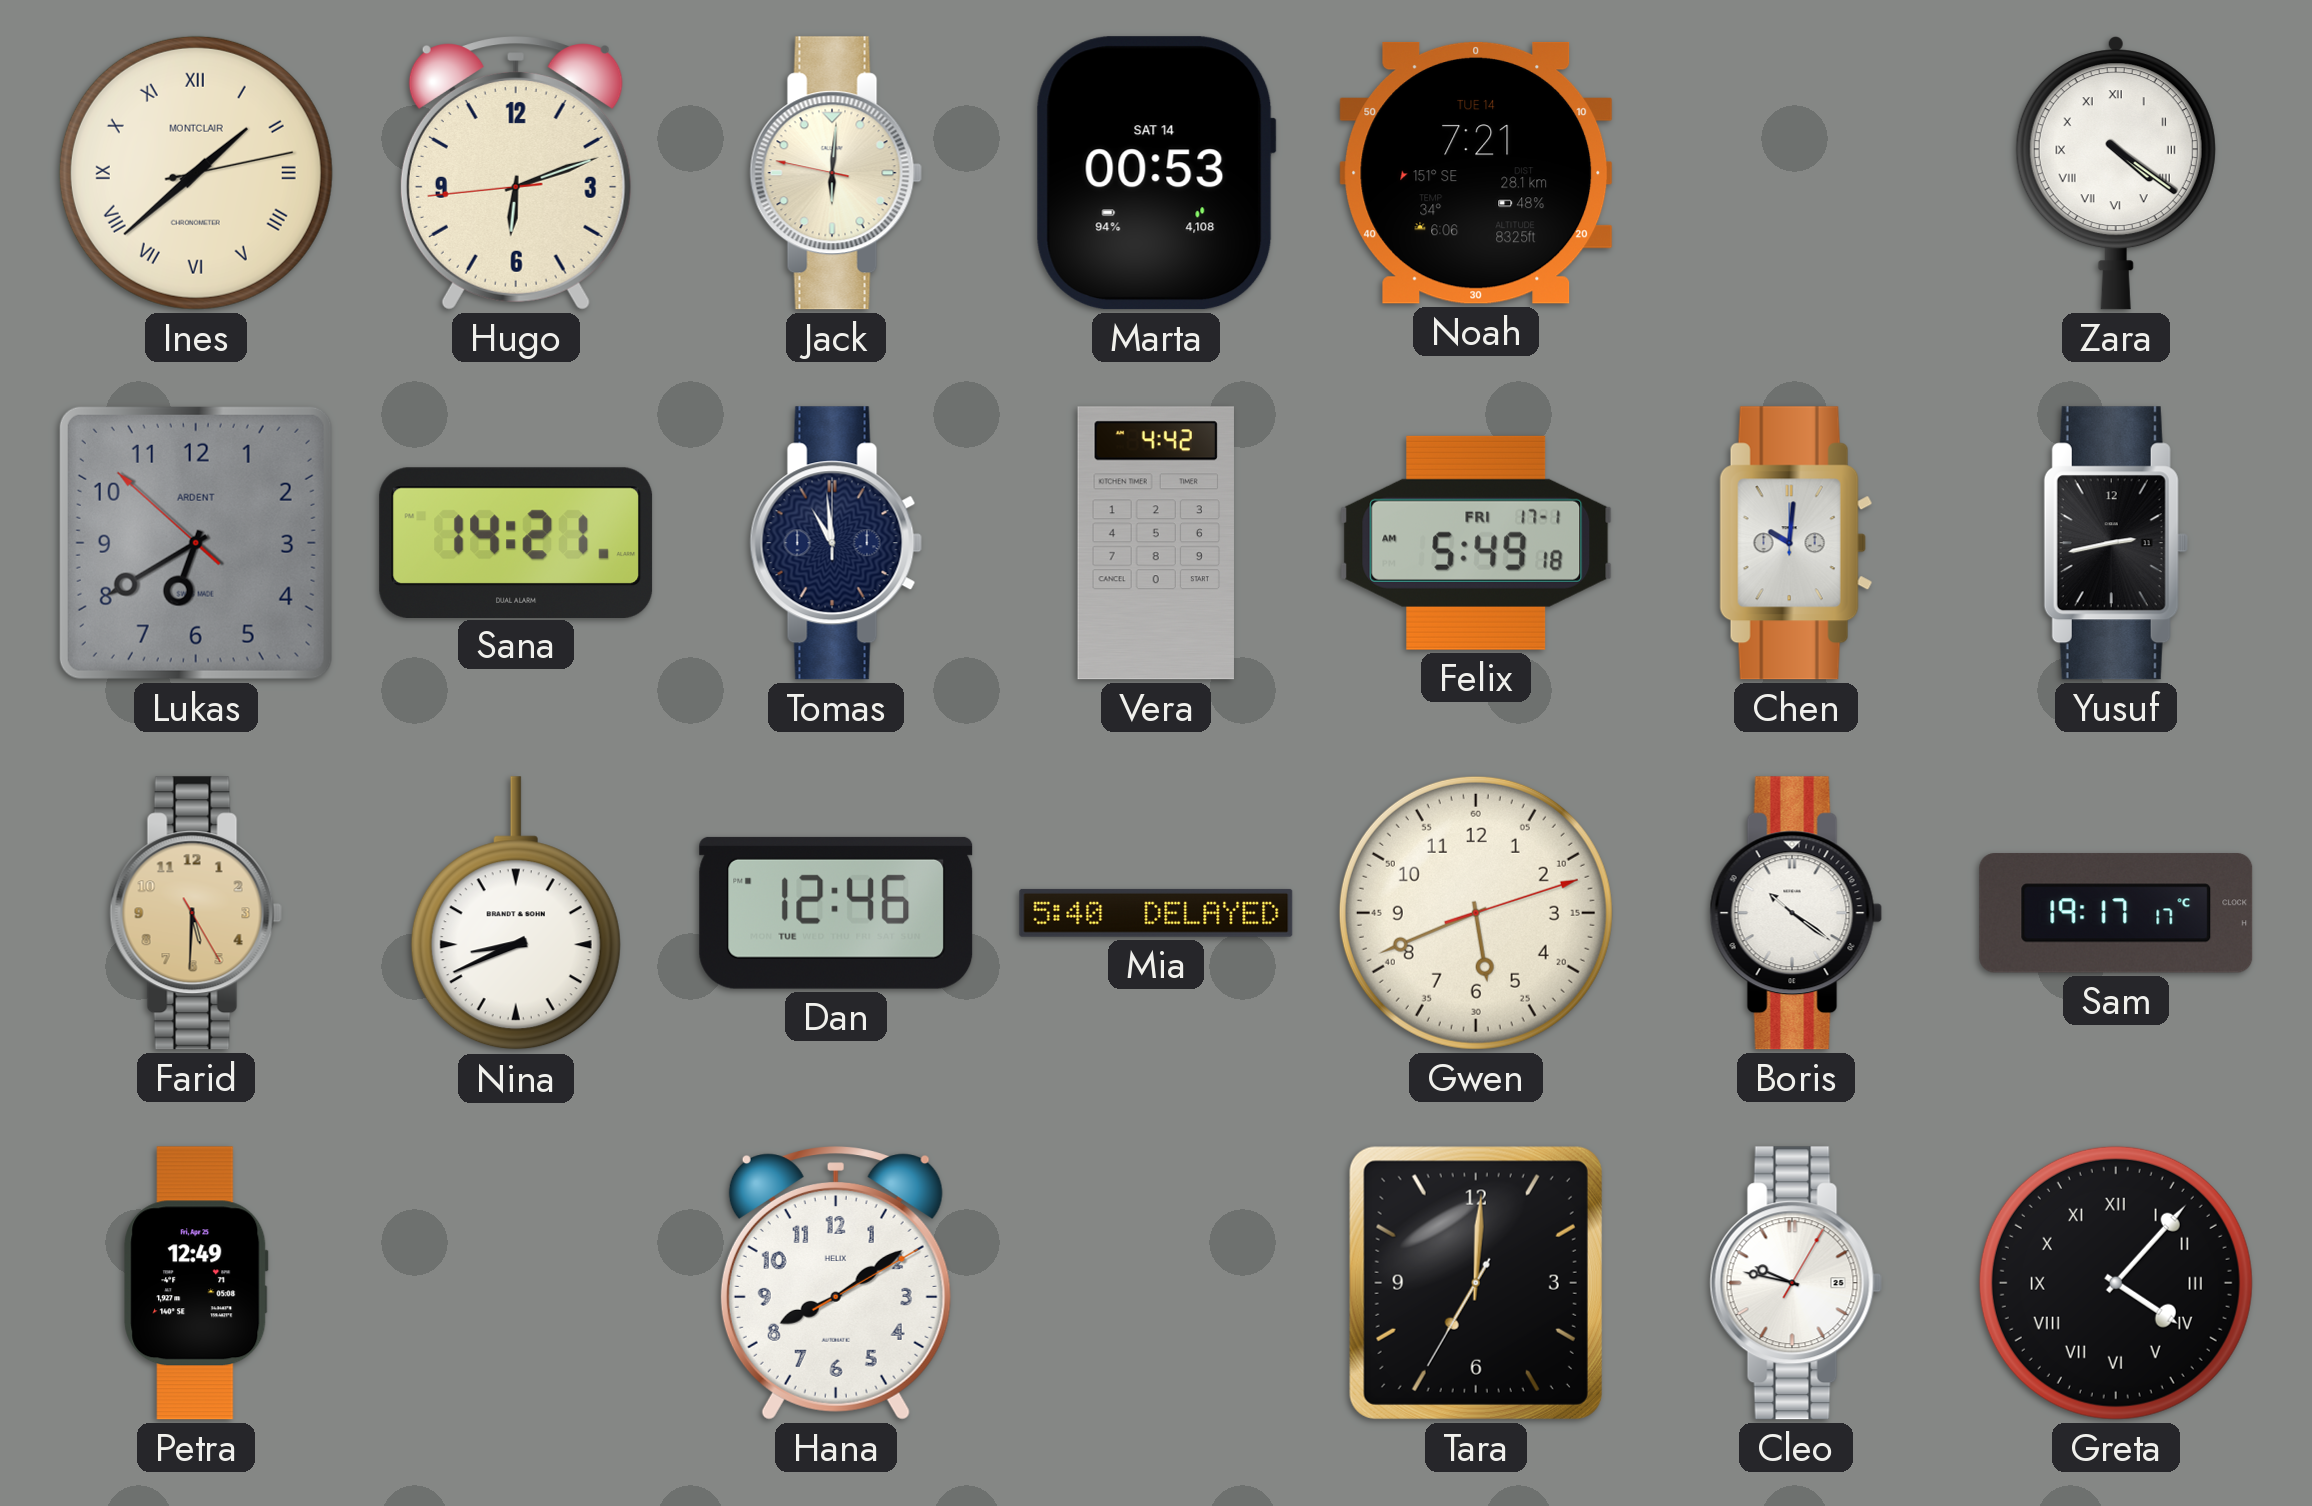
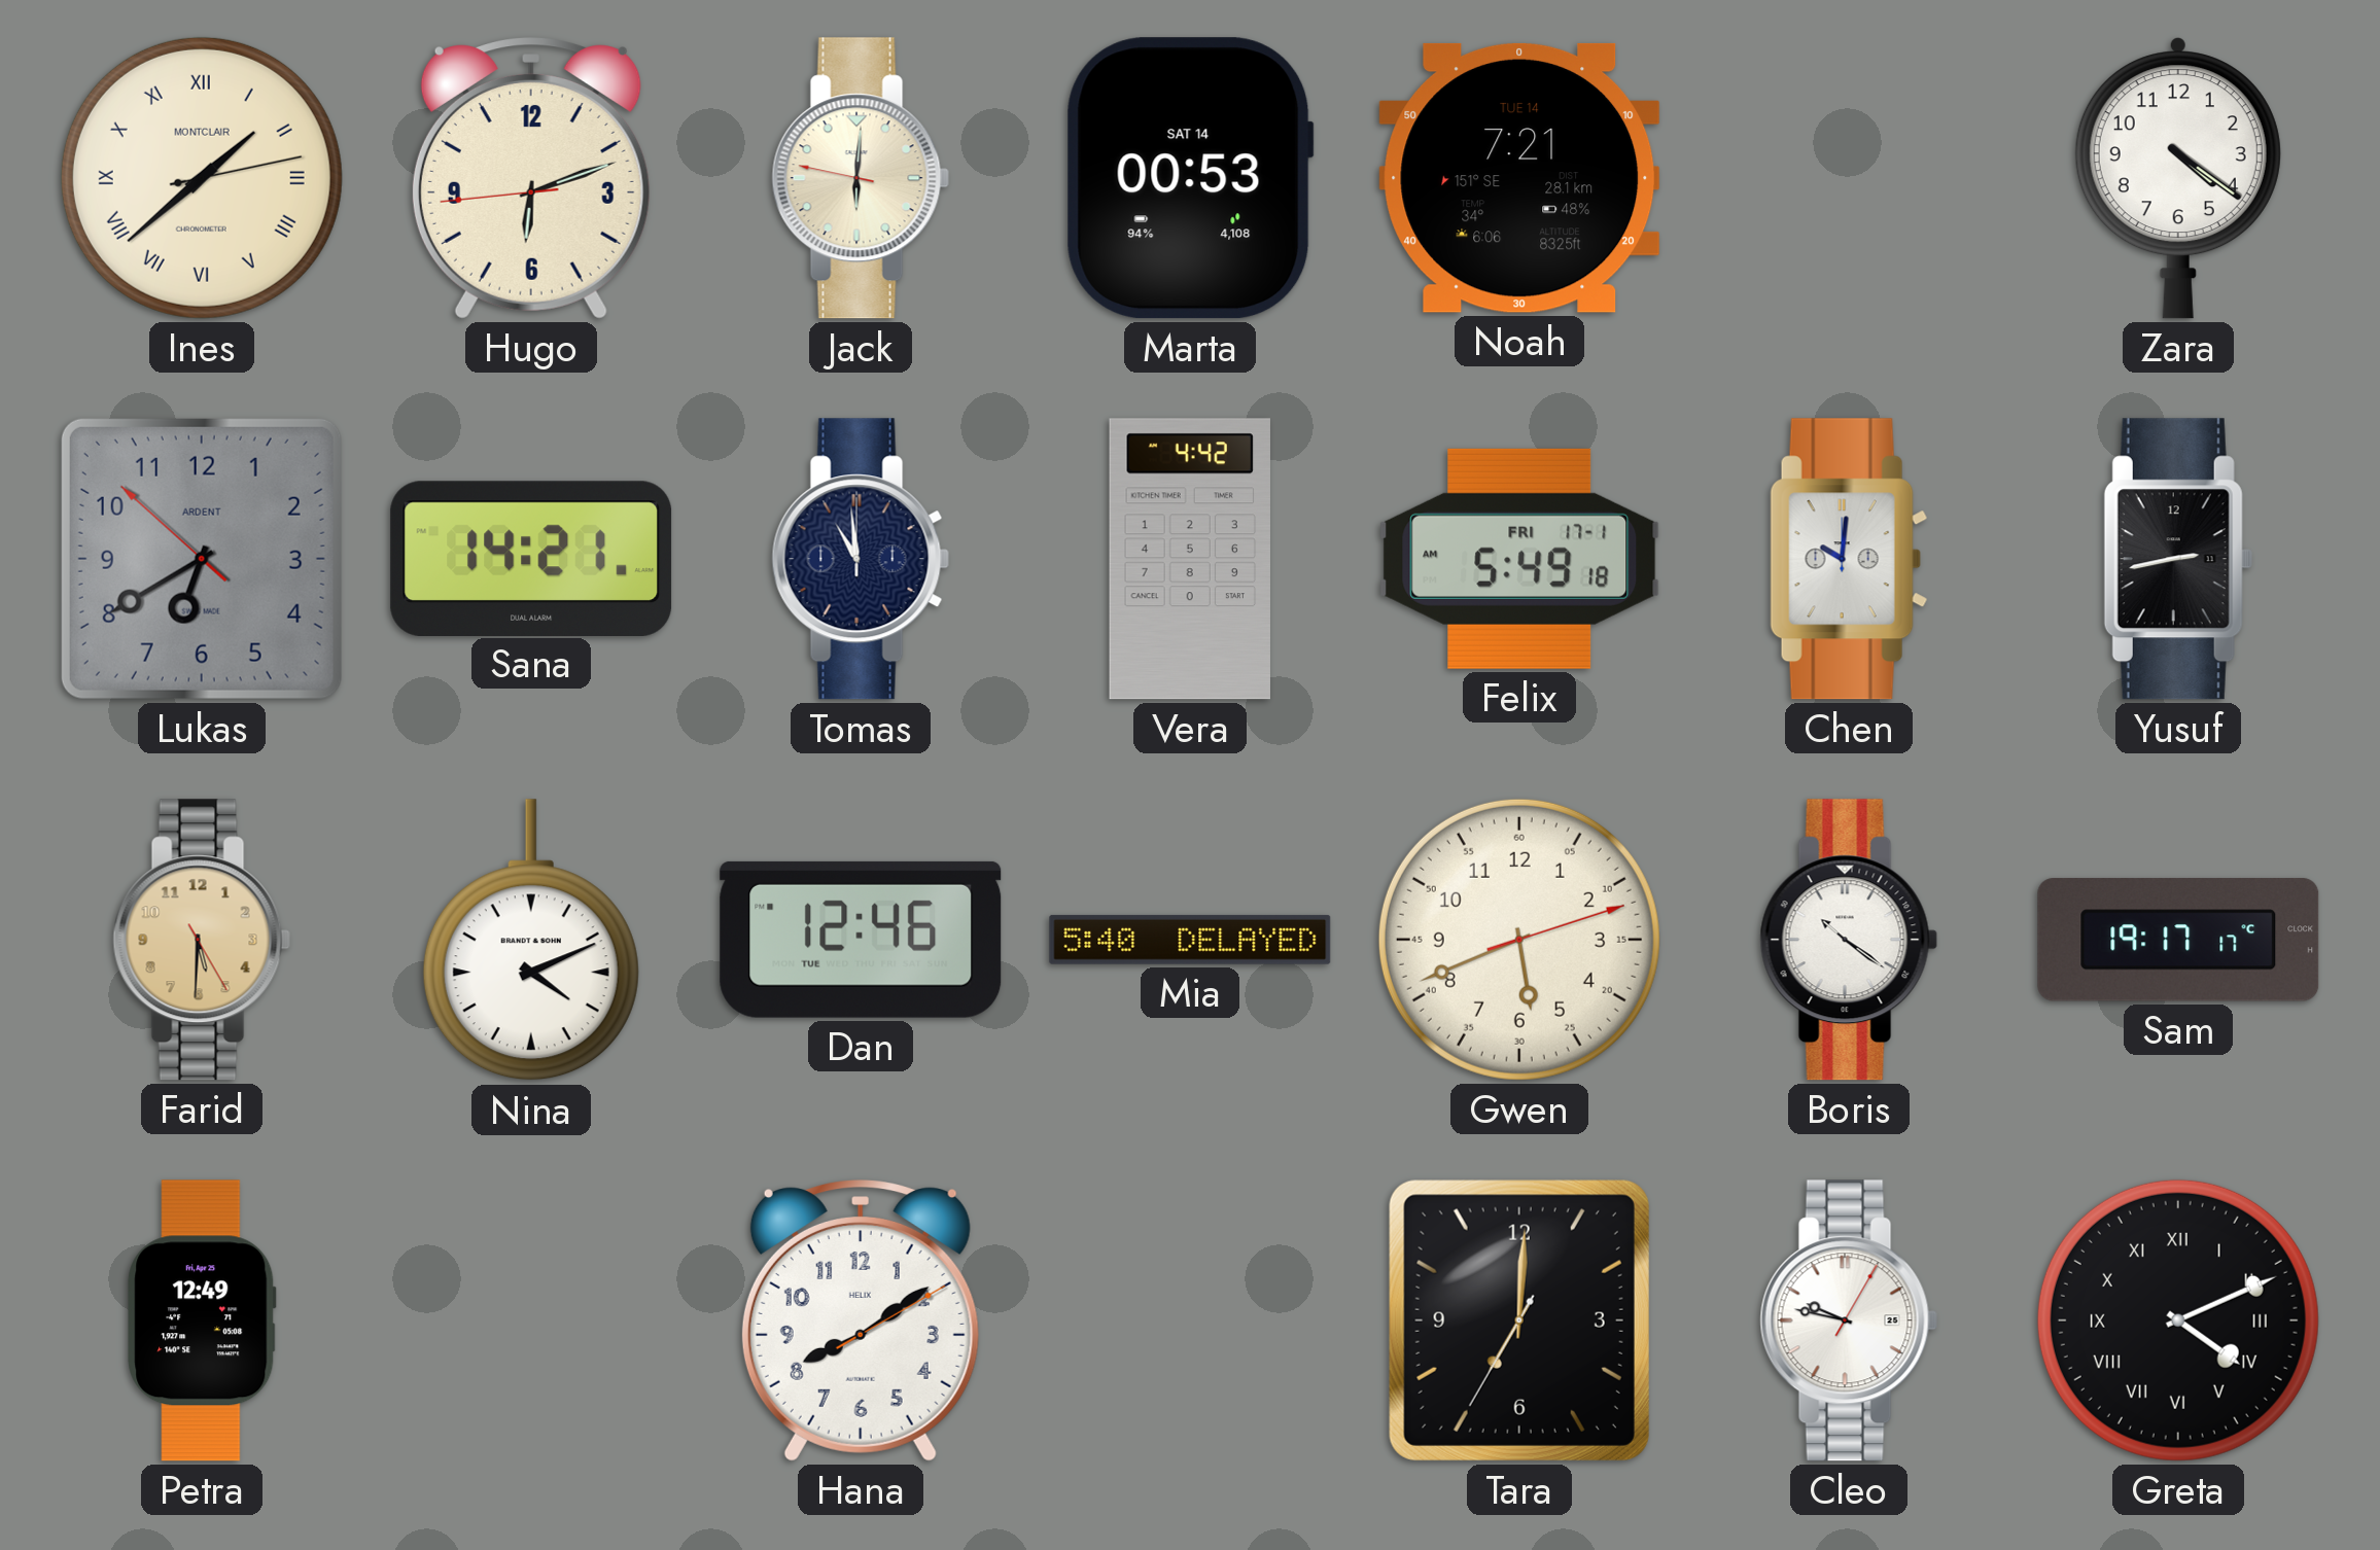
Zara numerals: Roman -> Arabic (2178, 178)
Nina: 8:41 -> 4:11 (531, 941)
Greta: 4:07 -> 4:11 (2178, 1320)
